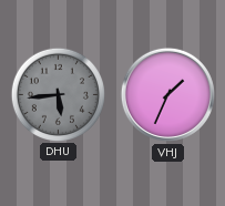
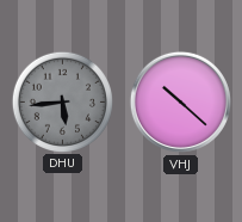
VHJ: 1:34 -> 10:22 (180, 101)
